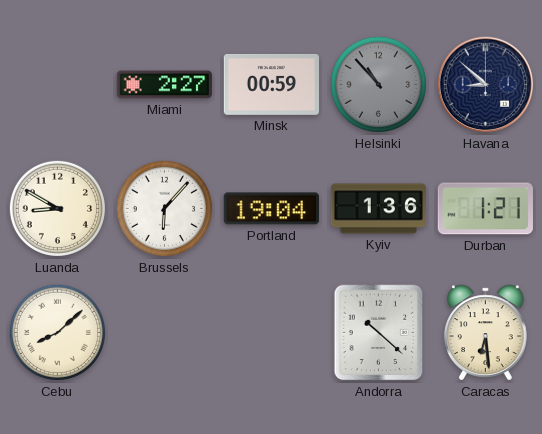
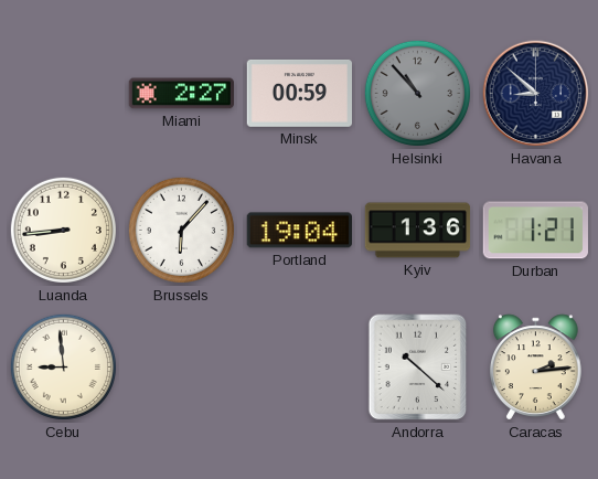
Luanda: 8:50 -> 8:44 (63, 230)
Cebu: 8:08 -> 8:59 (63, 366)
Caracas: 6:29 -> 2:14 (536, 368)
